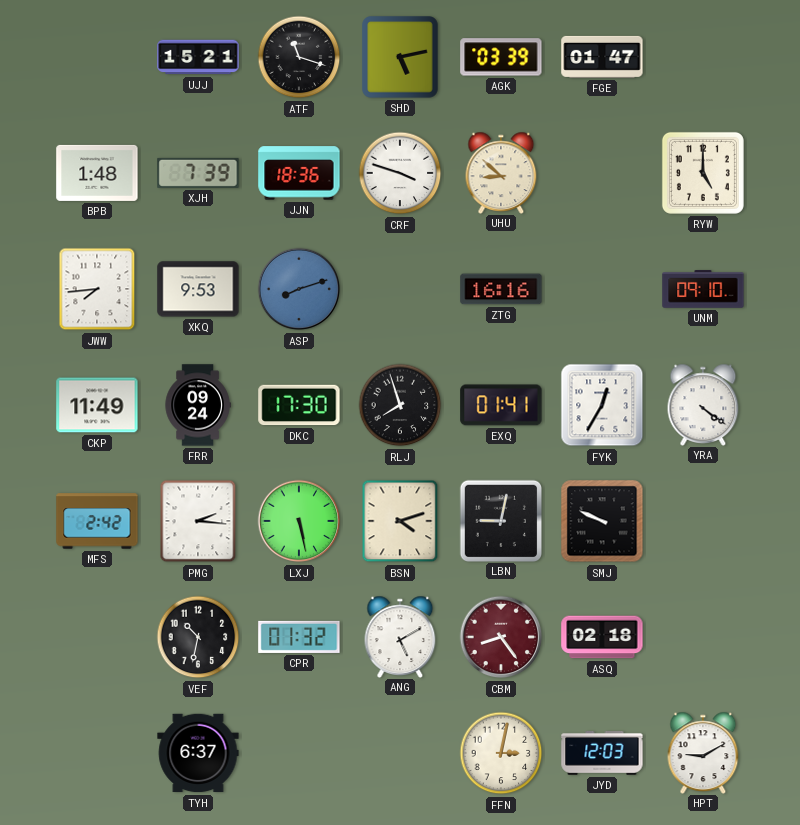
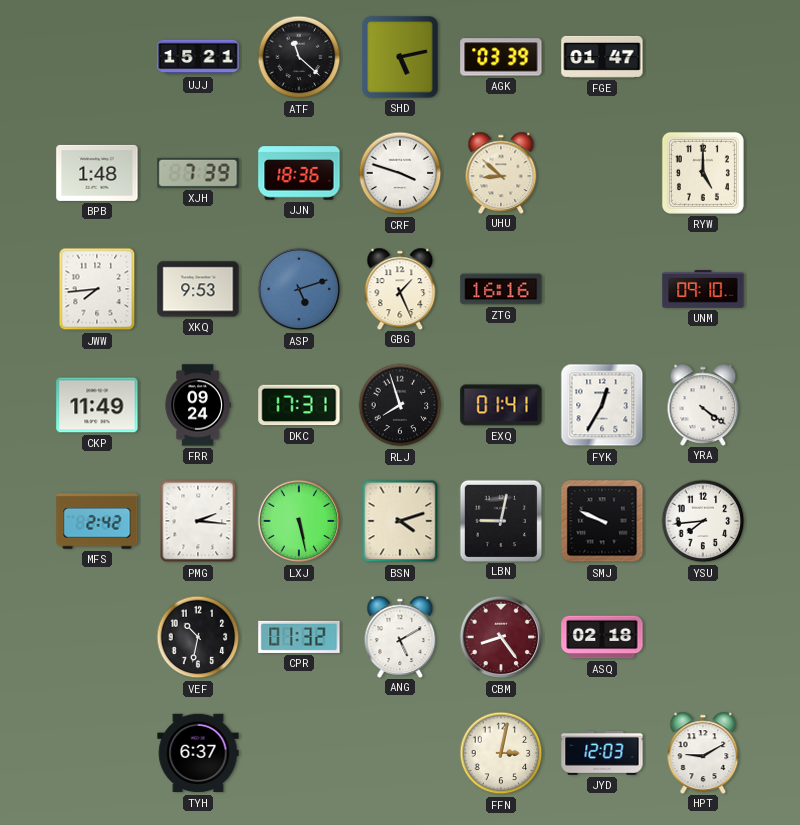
ATF: 11:18 -> 11:22 (299, 57)
ASP: 8:12 -> 5:12 (299, 289)
GBG: none -> 1:26 (400, 288)
DKC: 17:30 -> 17:31 (299, 405)
YSU: none -> 7:44 (703, 521)
